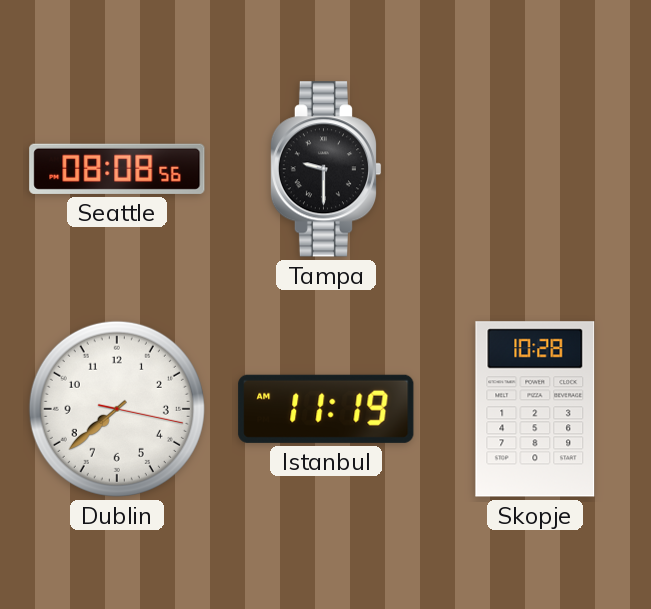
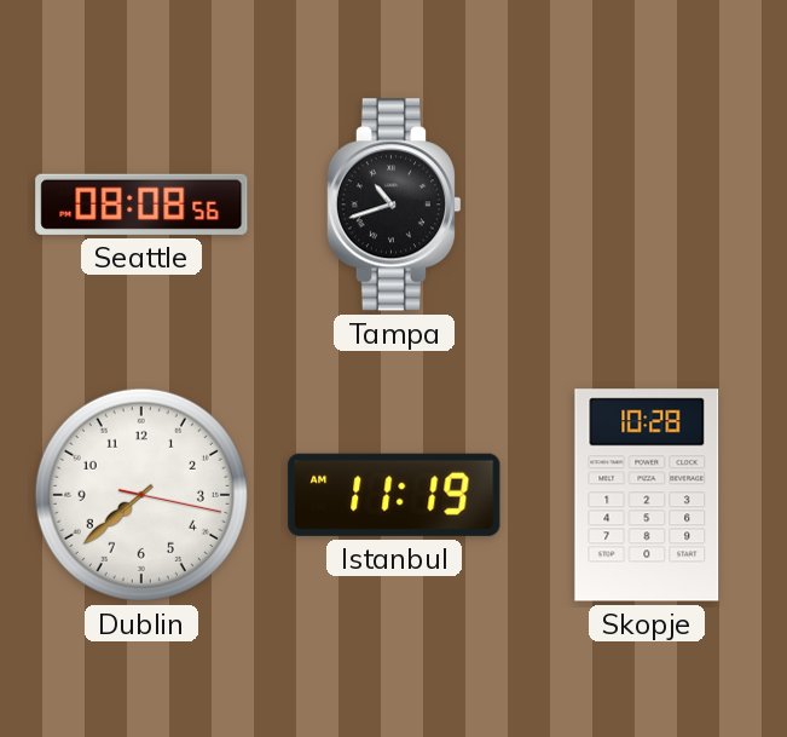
Tampa: 9:30 -> 10:42 (394, 205)
